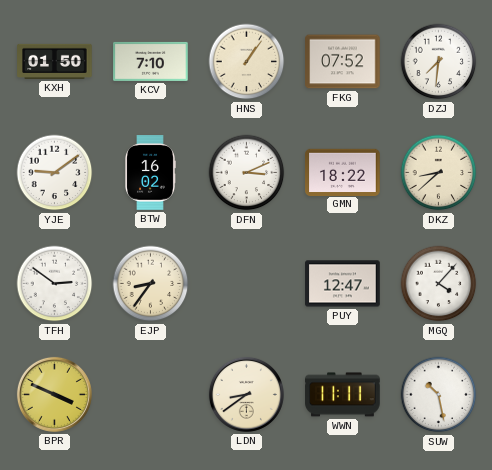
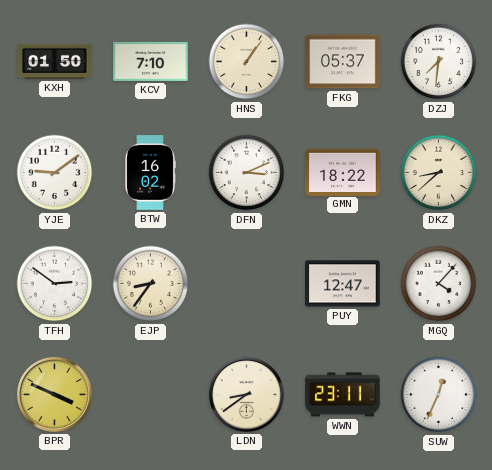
FKG: 07:52 -> 05:37 (343, 62)
WWN: 11:11 -> 23:11 (343, 395)
SUW: 10:28 -> 12:34 (439, 395)
